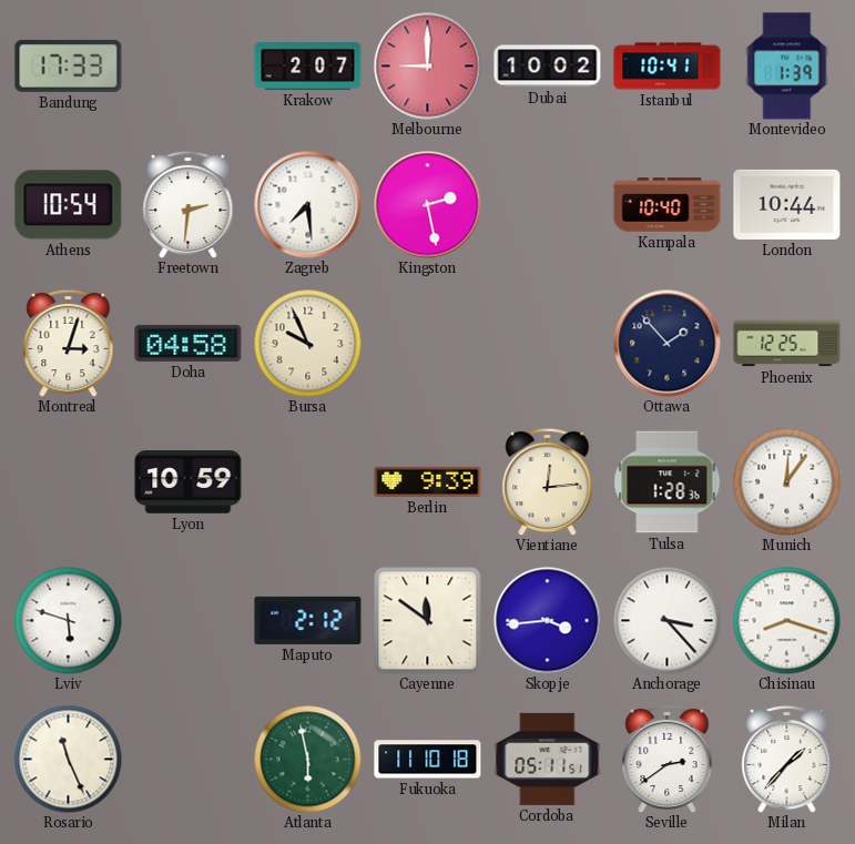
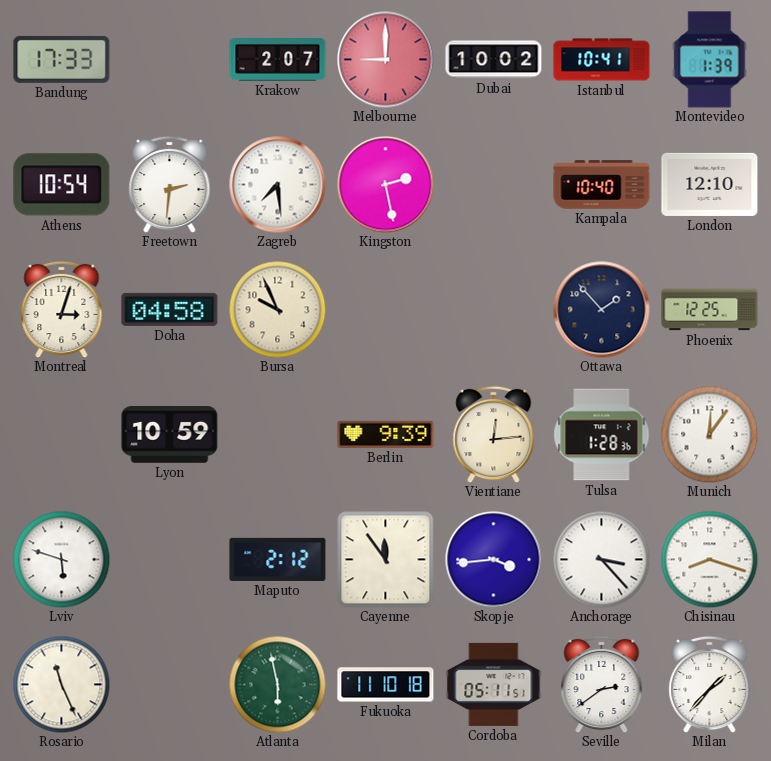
London: 10:44 -> 12:10 (710, 184)
Cayenne: 11:51 -> 11:54 (386, 560)
